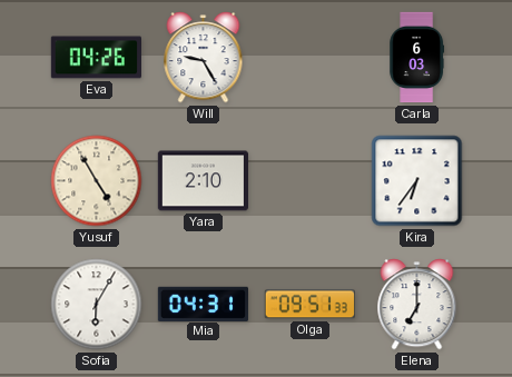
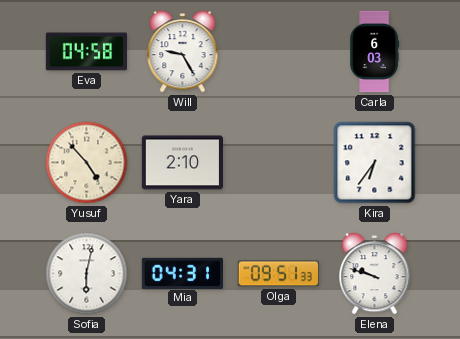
Eva: 04:26 -> 04:58 (86, 52)
Yusuf: 4:55 -> 4:53 (87, 163)
Sofia: 6:05 -> 6:02 (87, 274)
Elena: 7:00 -> 9:48 (375, 274)
